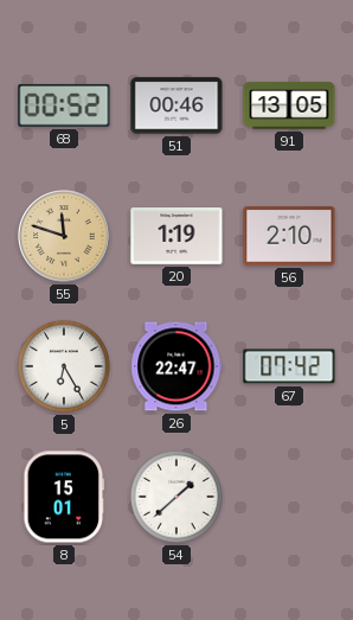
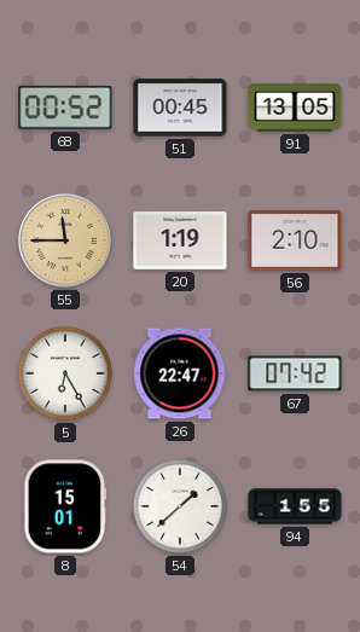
51: 00:46 -> 00:45 (180, 108)
55: 11:48 -> 11:45 (65, 240)
94: none -> 1:55 (295, 506)
